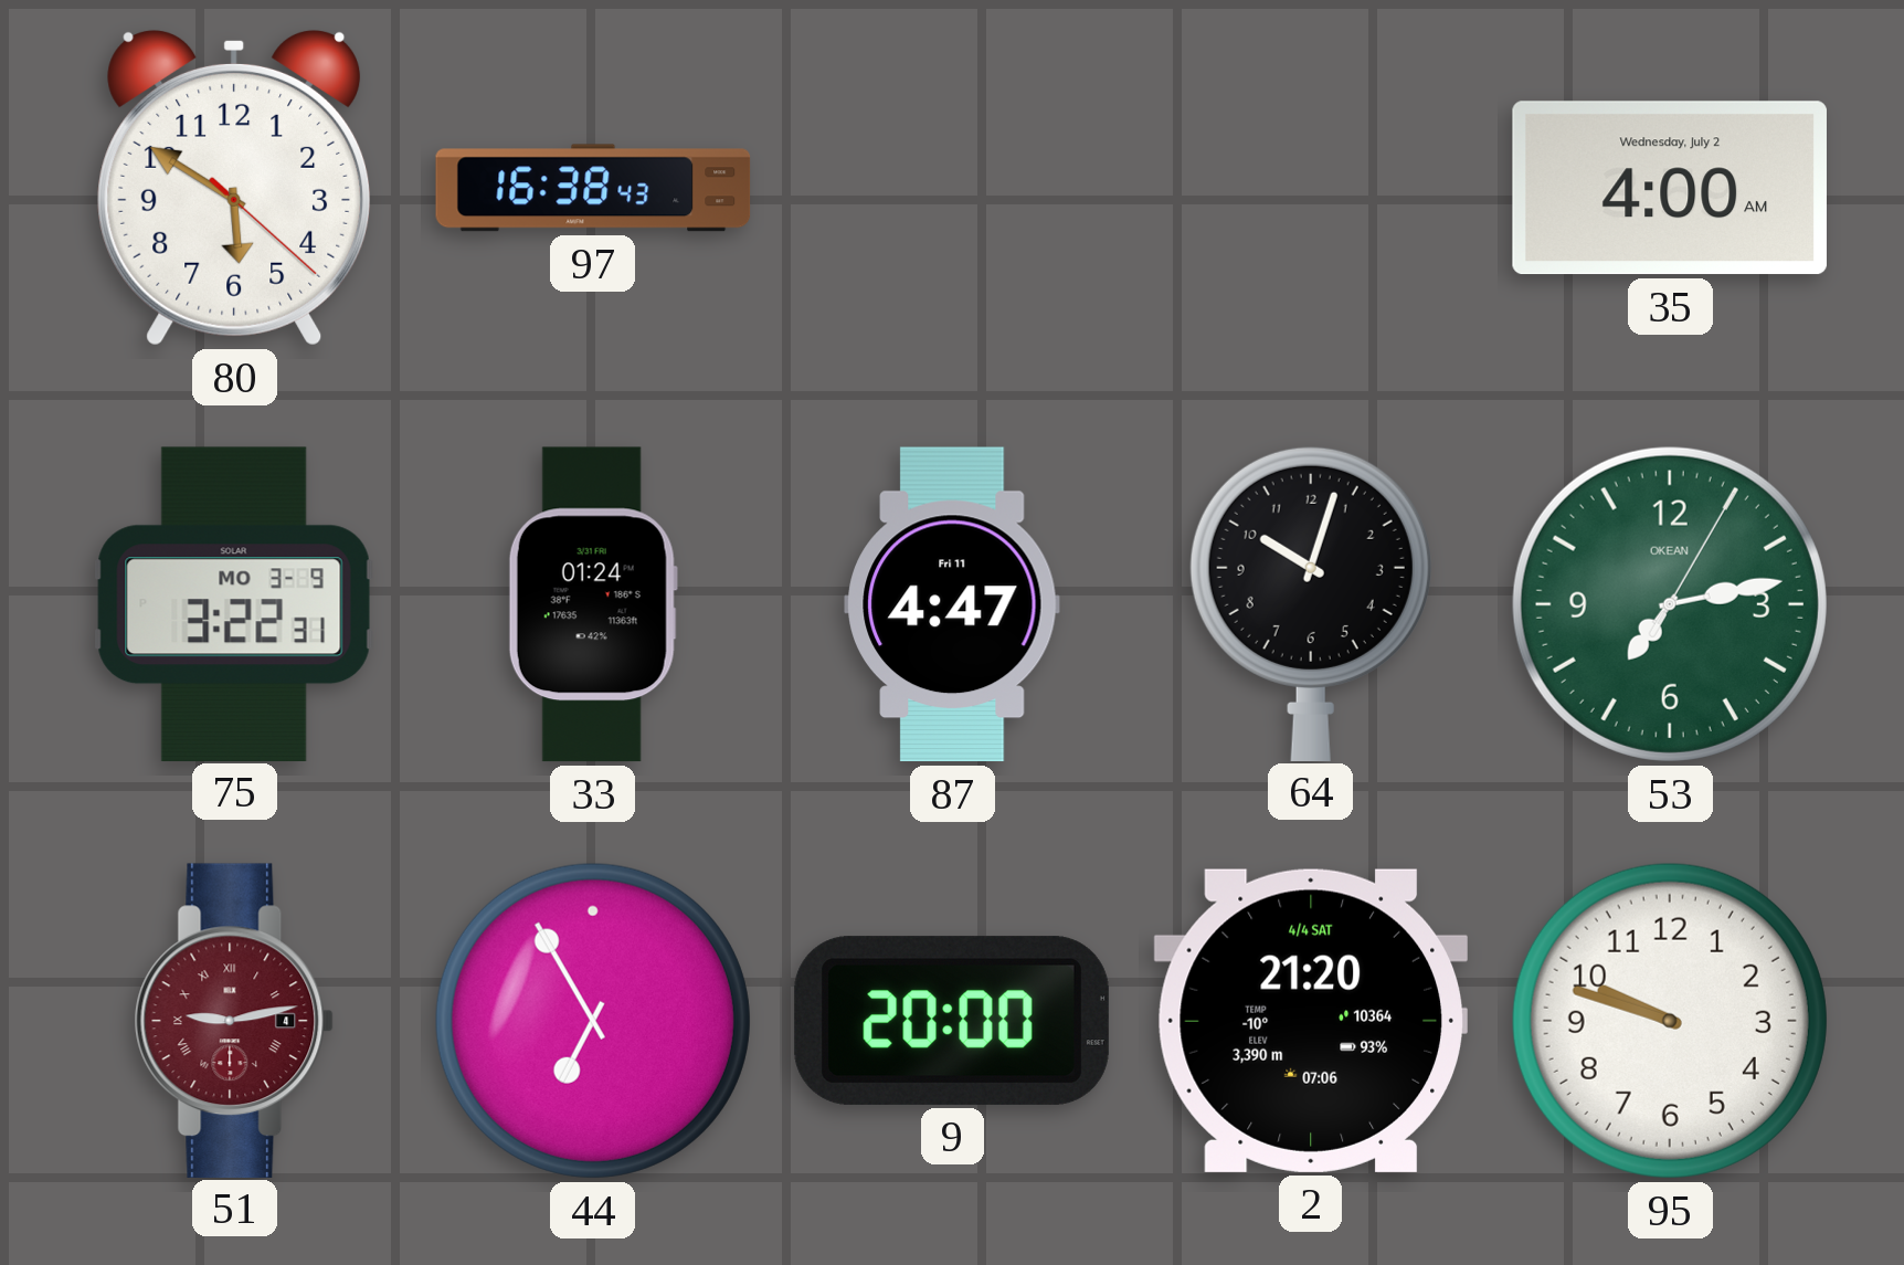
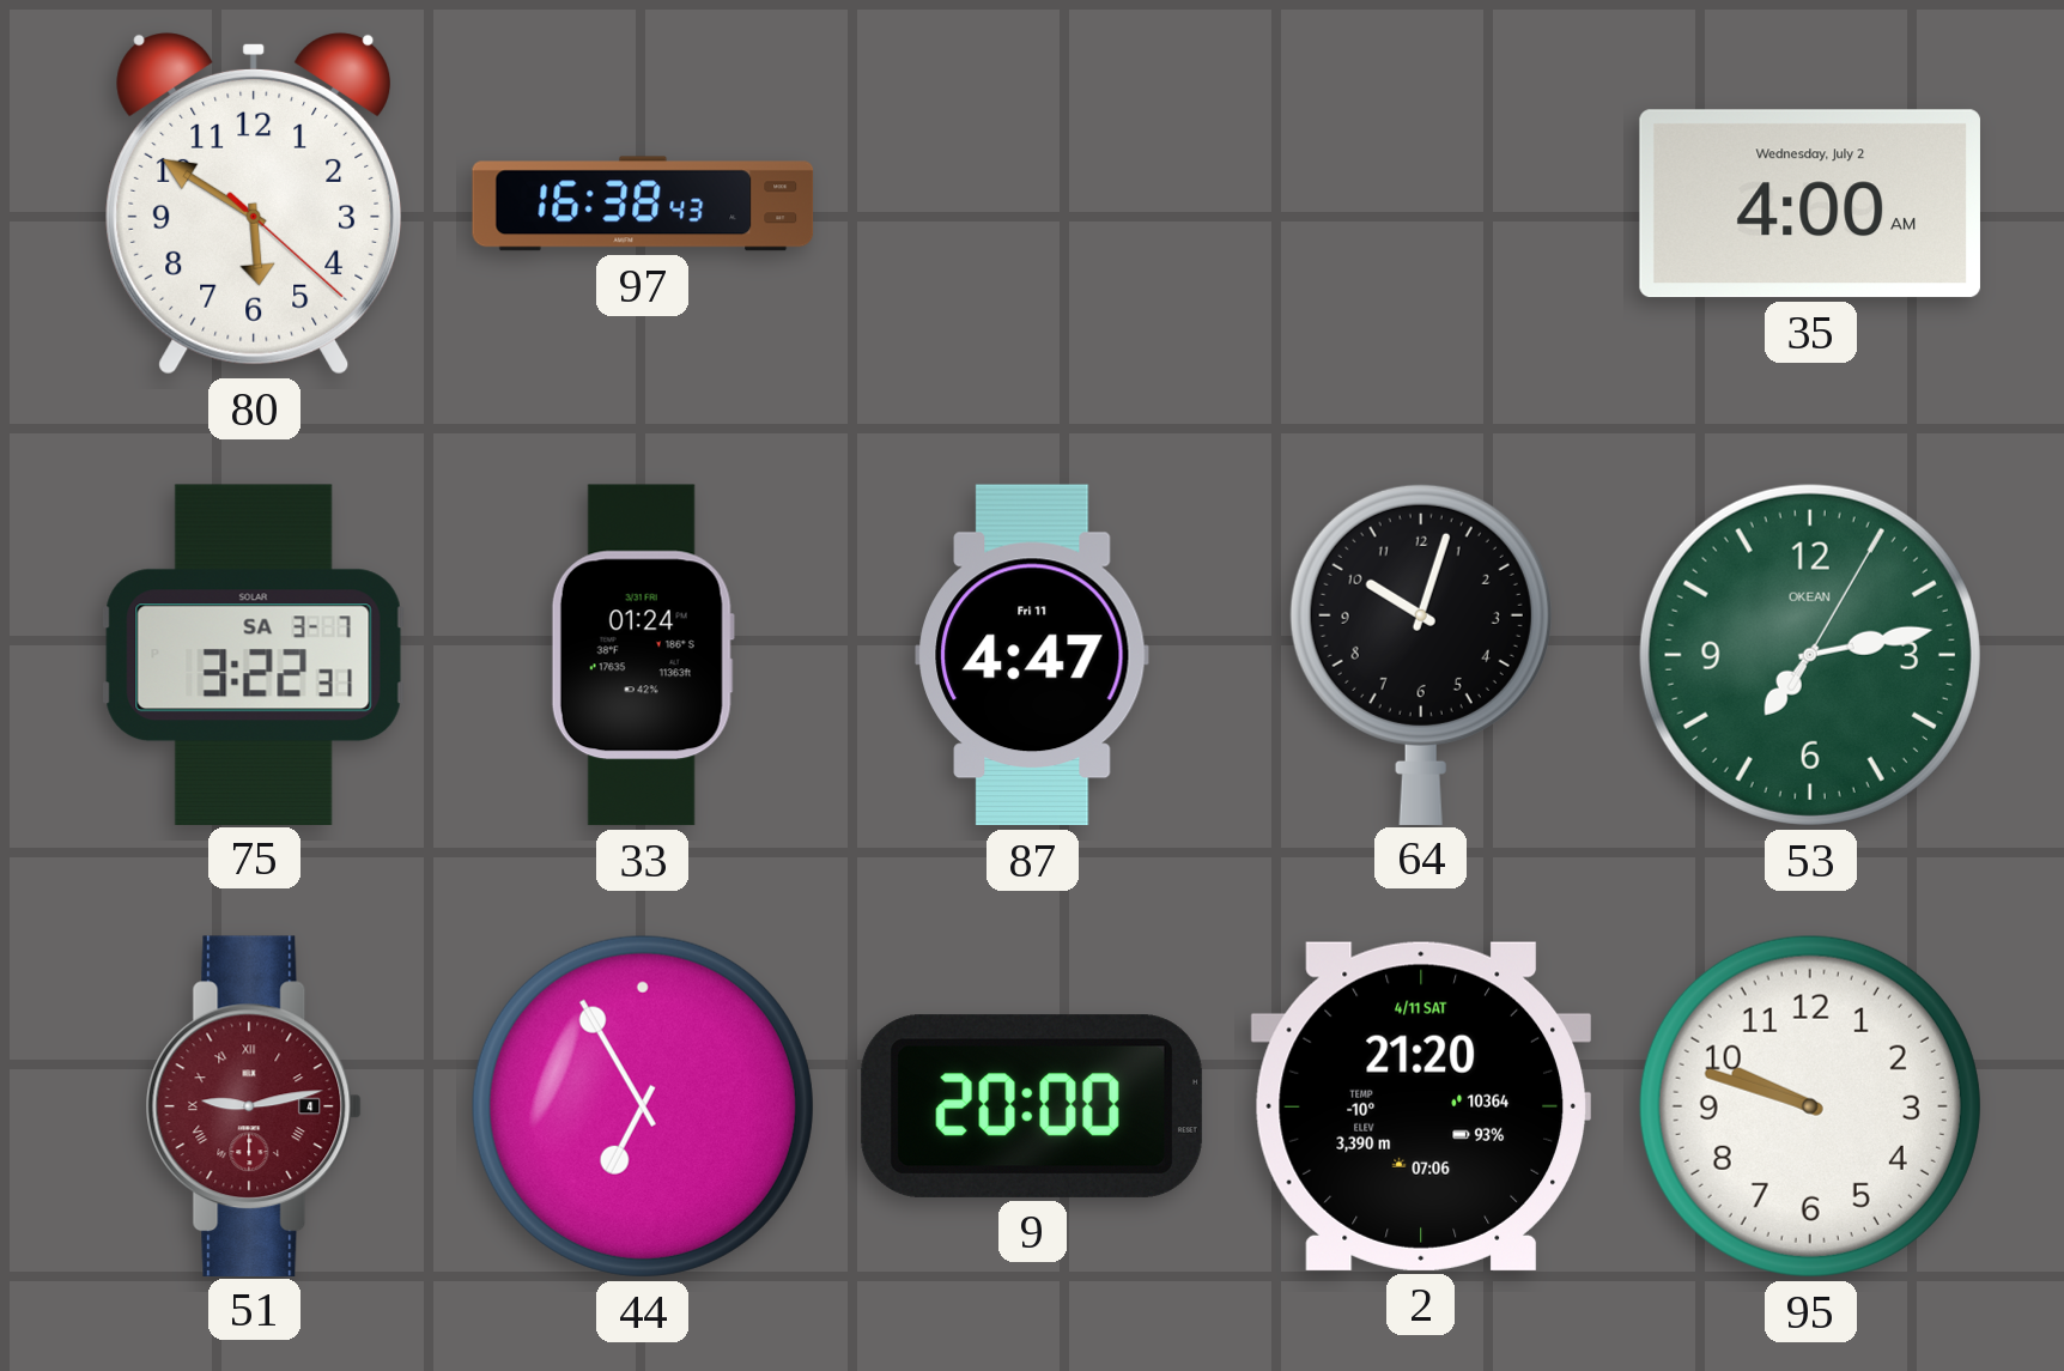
75 date: MO 3-9 -> SA 3-7 (254, 654)
2 date: 4/4 SAT -> 4/11 SAT (1421, 1106)
